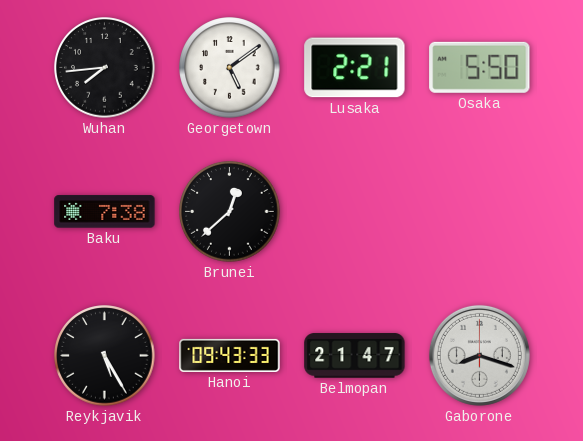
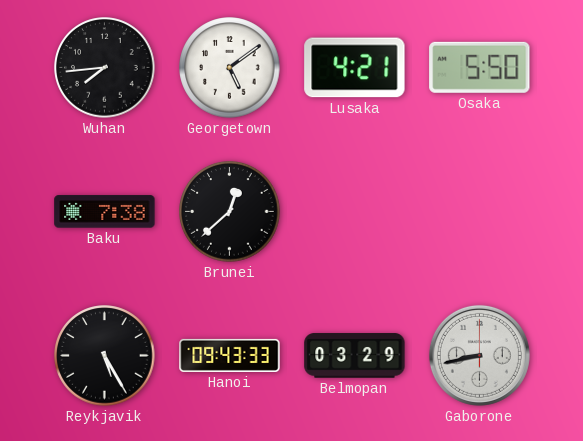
Lusaka: 2:21 -> 4:21 (355, 68)
Belmopan: 21:47 -> 03:29 (355, 356)
Gaborone: 8:18 -> 8:43 (479, 355)
